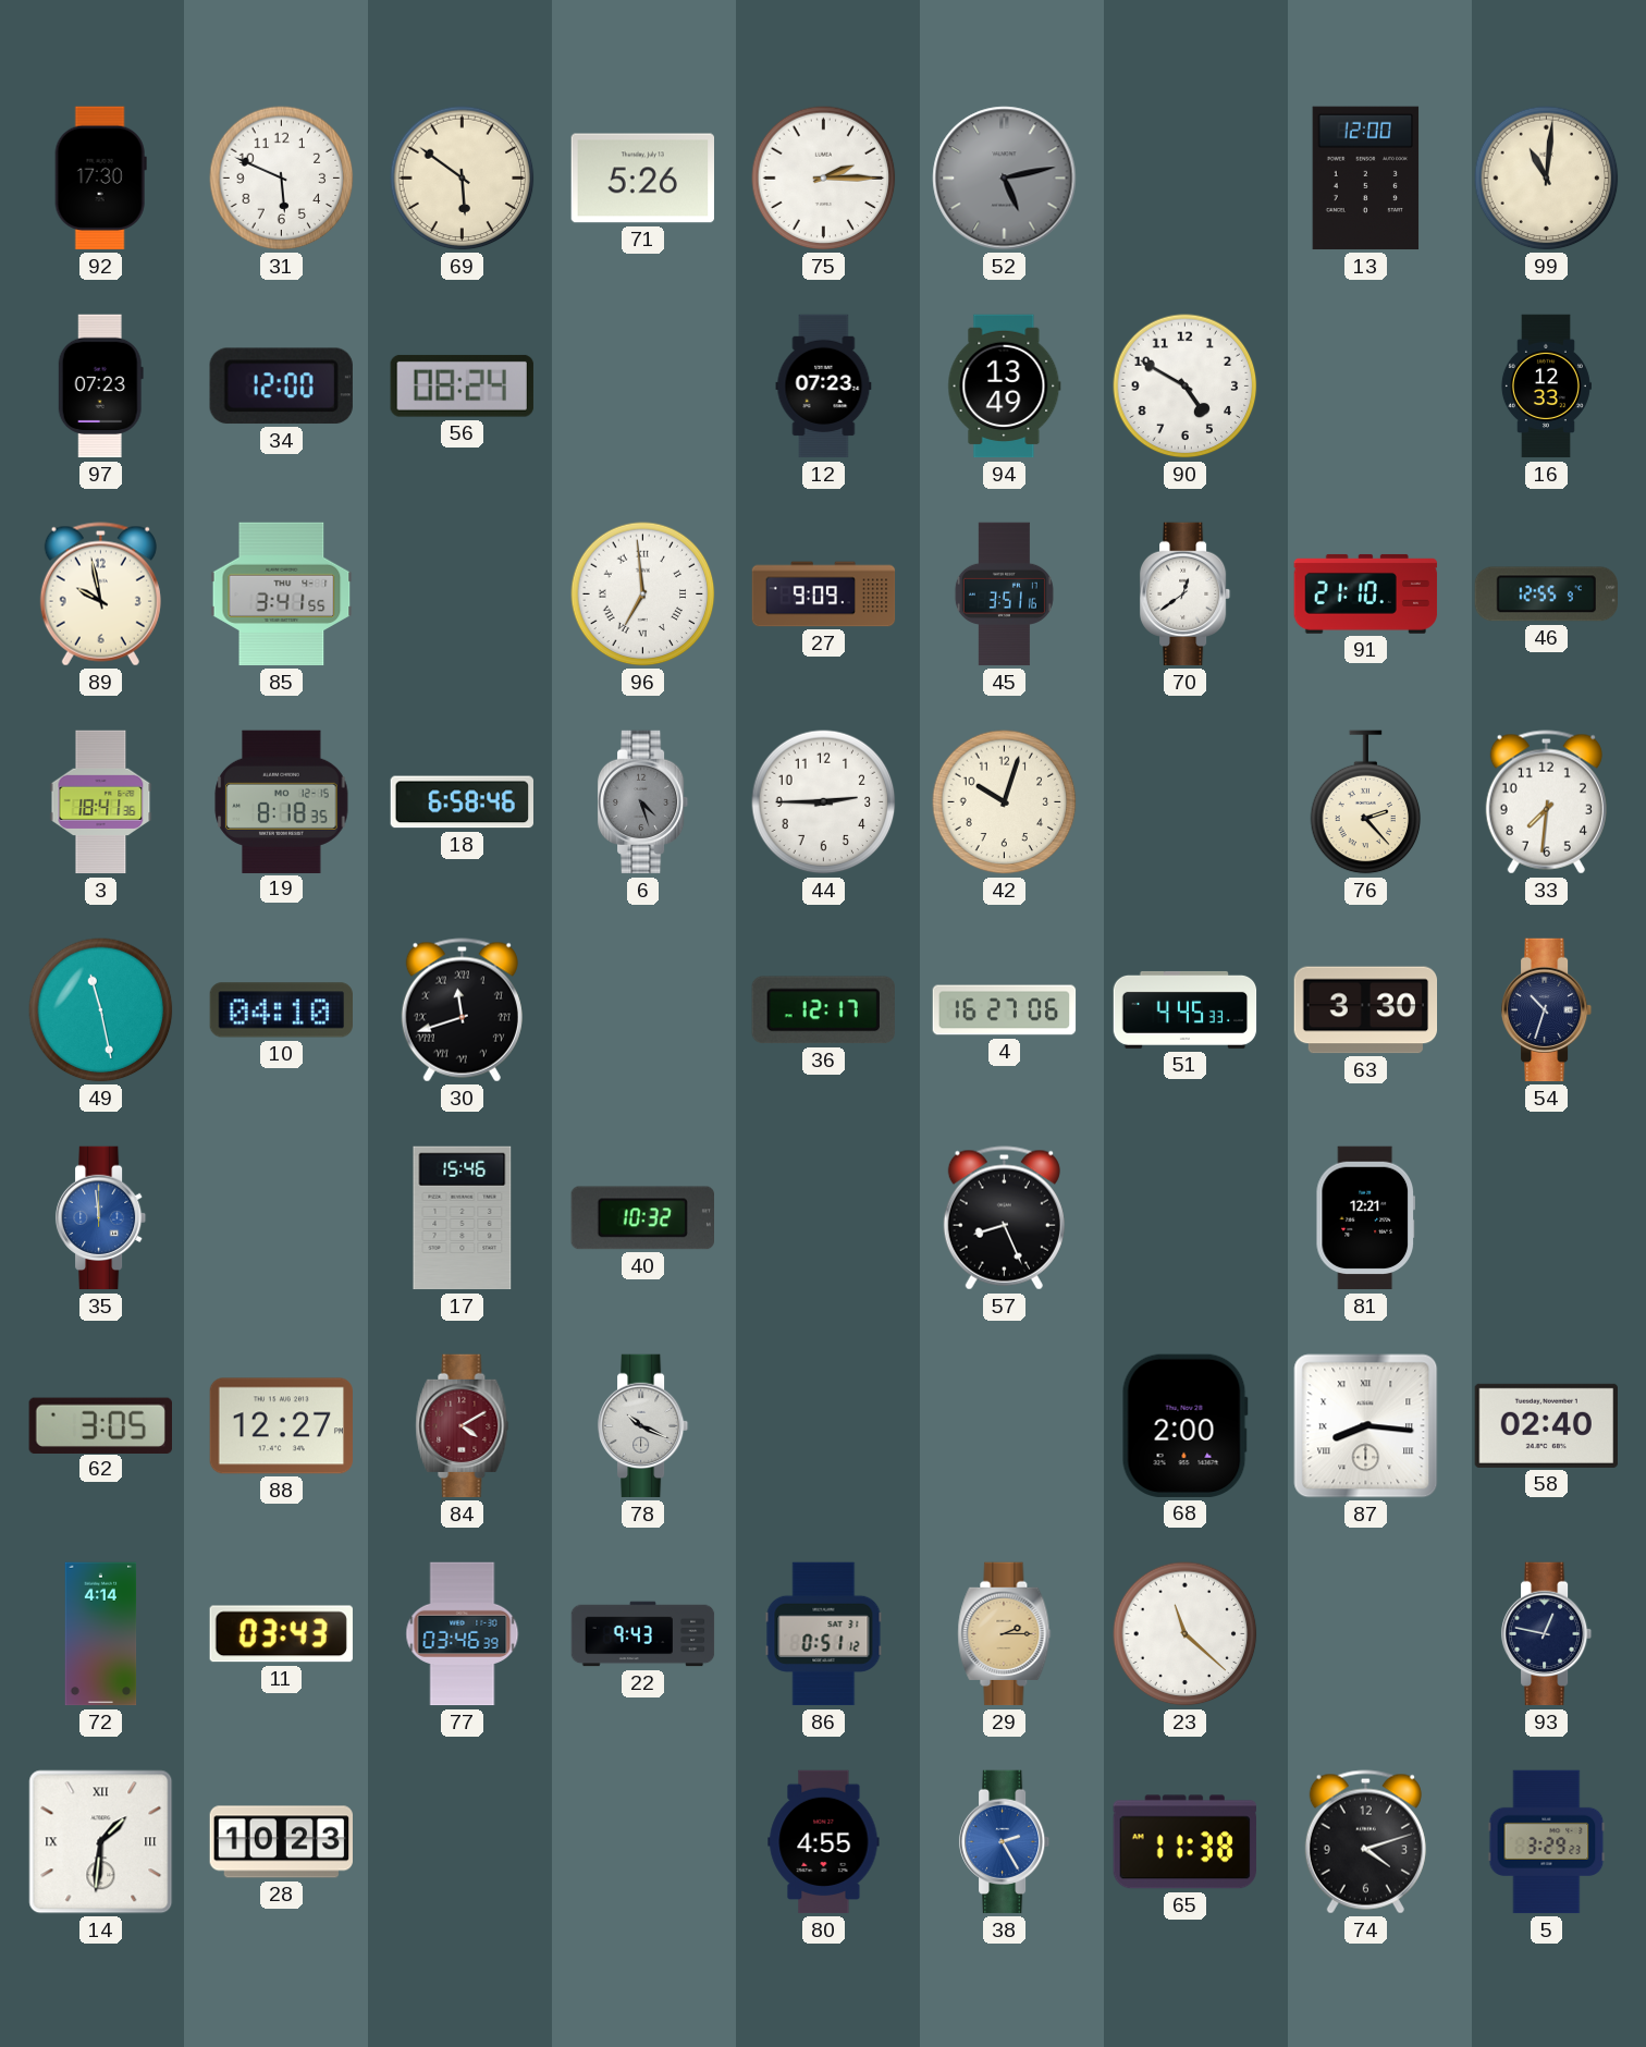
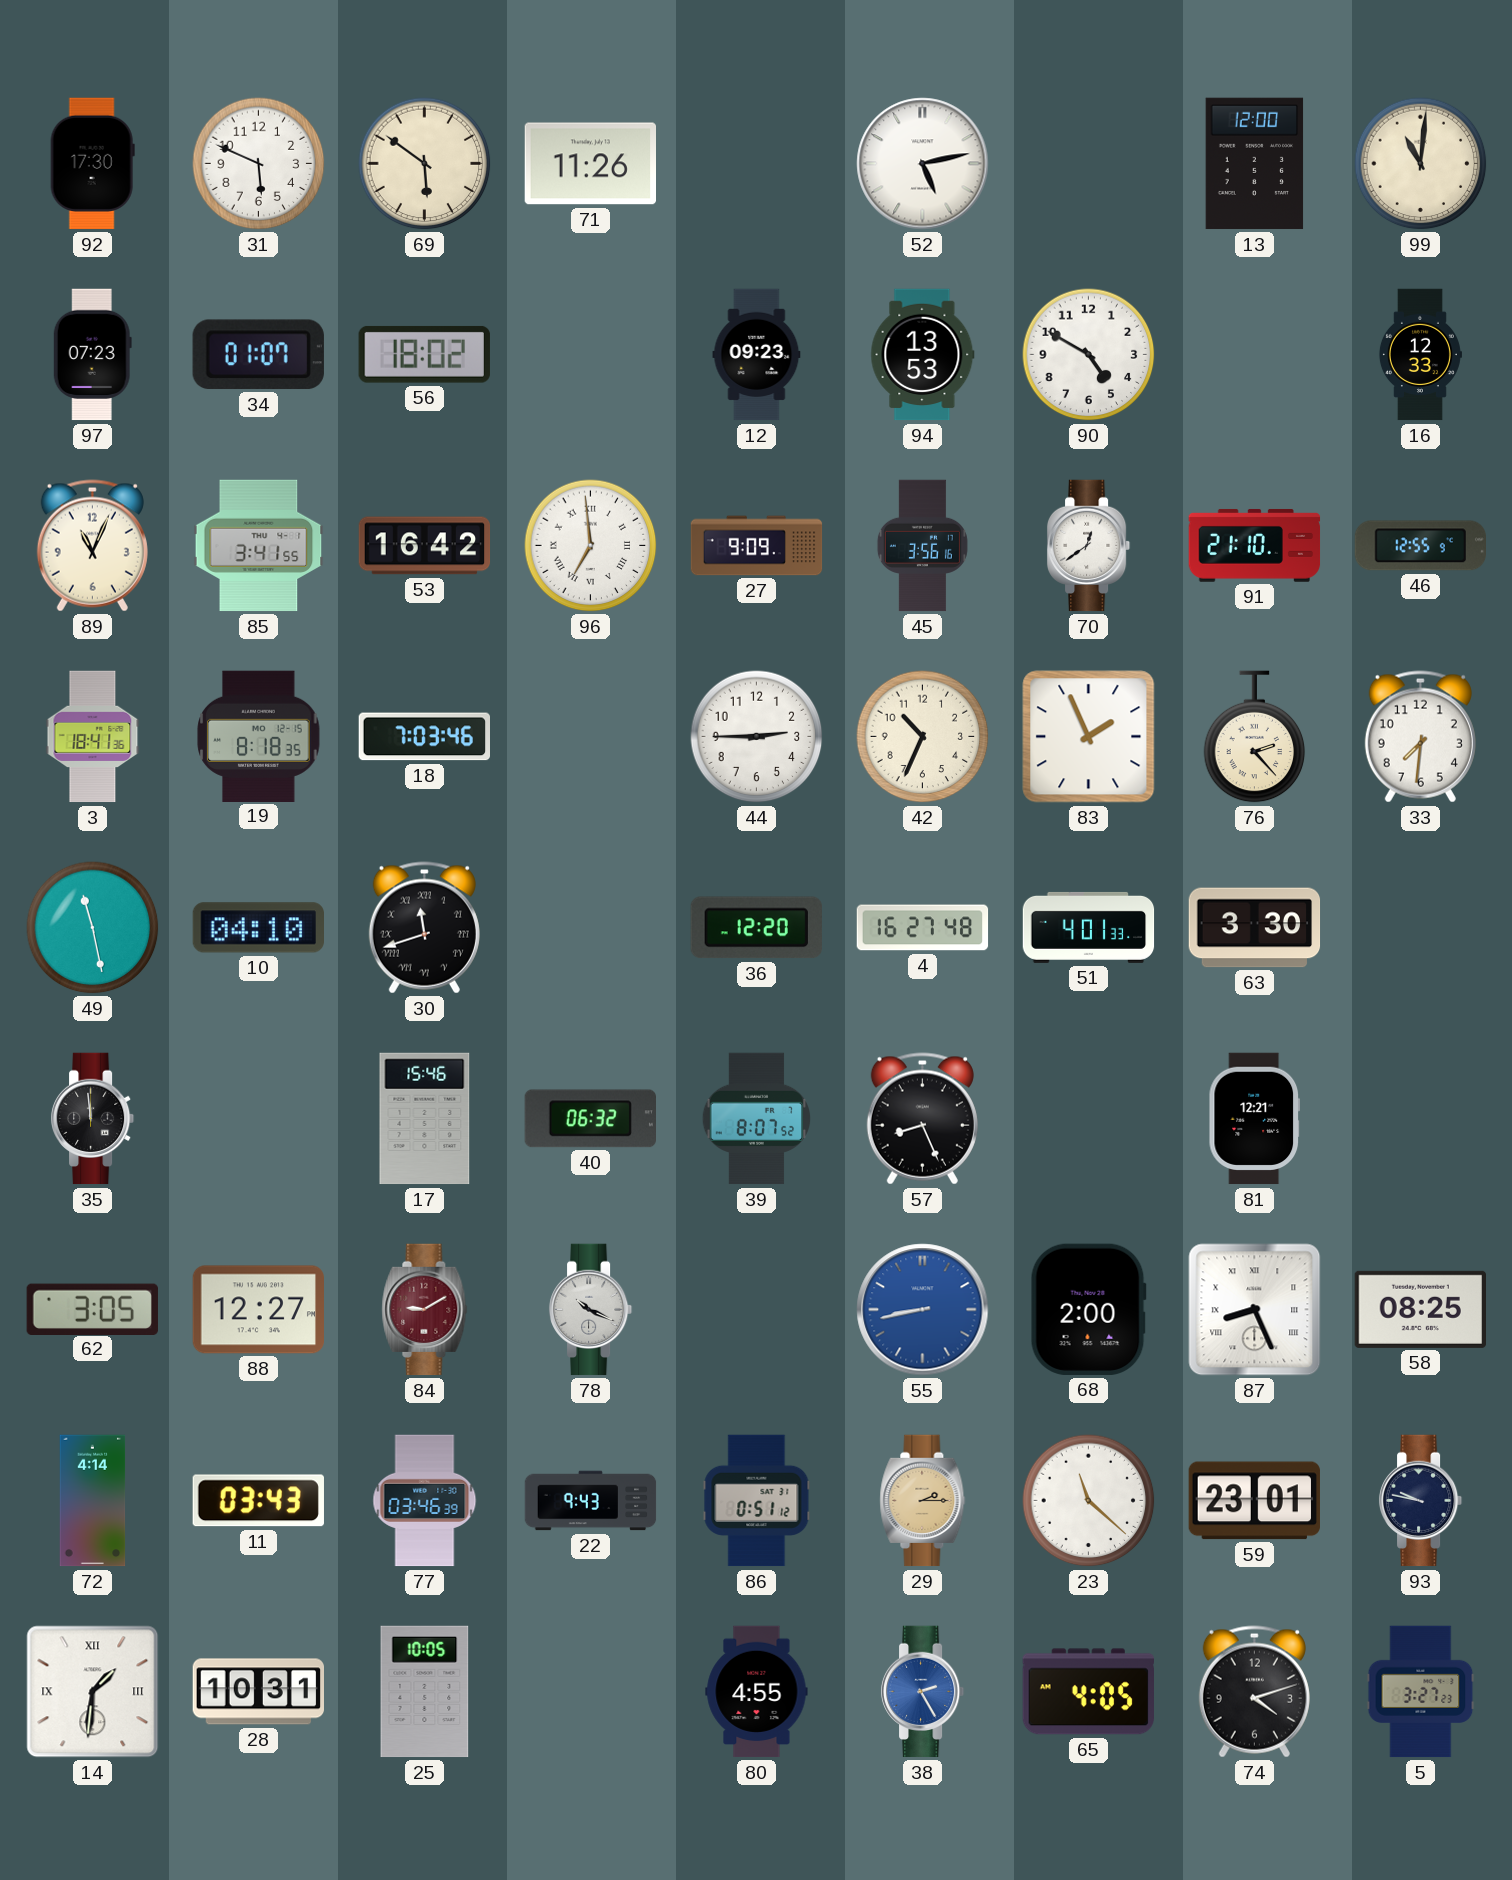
71: 5:26 -> 11:26 (590, 164)
75: 2:15 -> none (824, 179)
52 dial: grey -> white (923, 164)
34: 12:00 -> 01:07 (258, 355)
56: 08:24 -> 18:02 (424, 354)
12: 07:23 -> 09:23 (757, 355)
94: 13:49 -> 13:53 (923, 355)
89: 9:58 -> 11:04 (92, 546)
53: none -> 16:42 (425, 546)
45: 3:51 -> 3:56 (922, 546)
18: 6:58 -> 7:03 (425, 737)
6: 4:27 -> none (643, 802)
42: 10:03 -> 10:34 (923, 737)
83: none -> 1:56 (1089, 737)
36: 12:17 -> 12:20 (756, 928)
4: 16:27:06 -> 16:27:48 (923, 928)
51: 4:45 -> 4:01 (1089, 927)
54: 10:33 -> none (1547, 1010)
35 dial: blue -> black (93, 1119)
40: 10:32 -> 06:32 (590, 1119)
39: none -> 8:07 (757, 1119)
84: 4:10 -> 9:10 (425, 1310)
55: none -> 8:43 (923, 1310)
87: 8:16 -> 8:26 (1255, 1310)
58: 02:40 -> 08:25 (1420, 1309)
59: none -> 23:01 (1254, 1501)
93: 12:47 -> 9:47 (1421, 1501)
28: 10:23 -> 10:31 (258, 1692)
25: none -> 10:05 (425, 1692)
65: 11:38 -> 4:05 (1088, 1692)
5: 3:29 -> 3:27 (1421, 1692)
